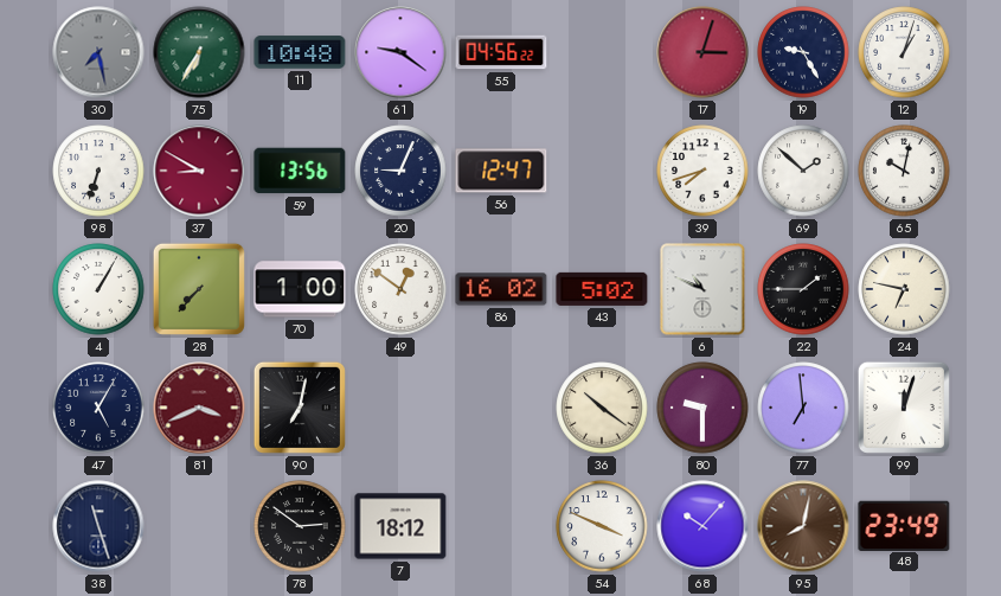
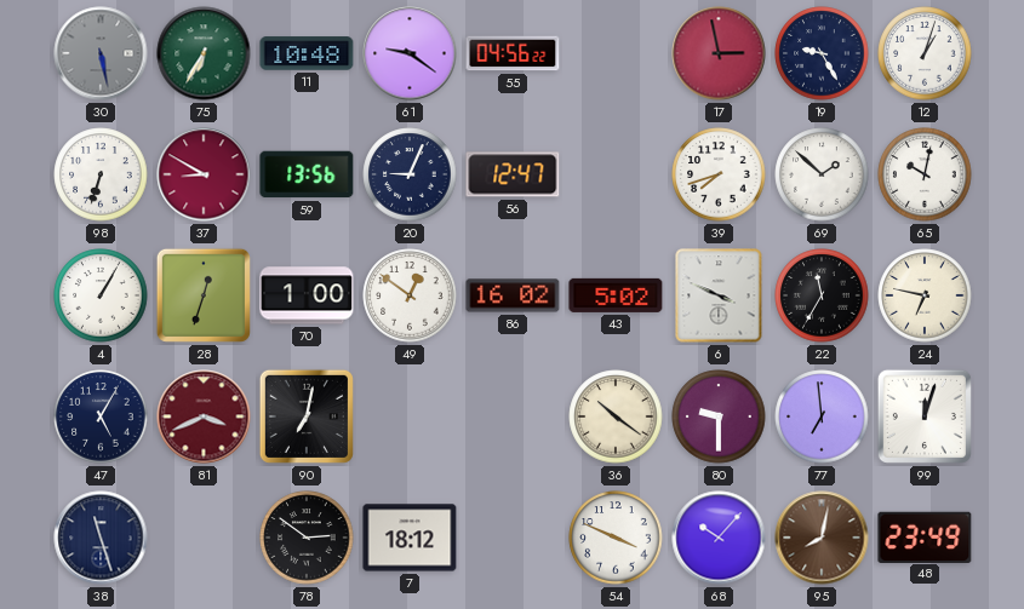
30: 7:28 -> 5:28 (101, 53)
17: 3:03 -> 2:58 (719, 53)
28: 7:37 -> 12:33 (204, 295)
6: 10:49 -> 3:49 (719, 295)
22: 1:45 -> 11:35 (822, 295)
